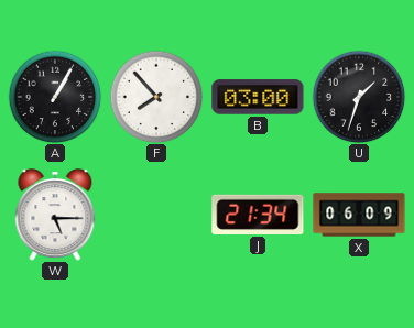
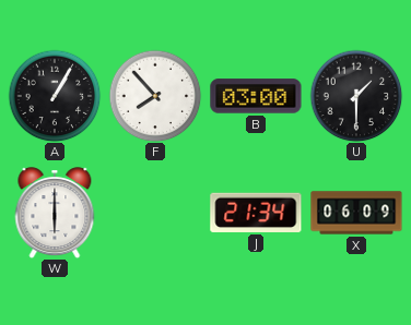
U: 1:33 -> 1:30 (356, 96)
W: 5:15 -> 6:00 (55, 213)
